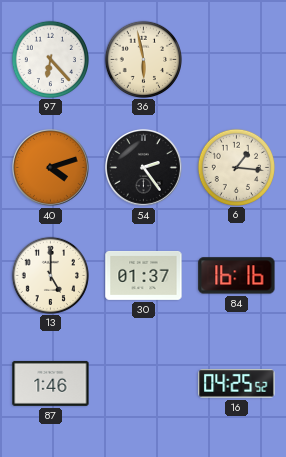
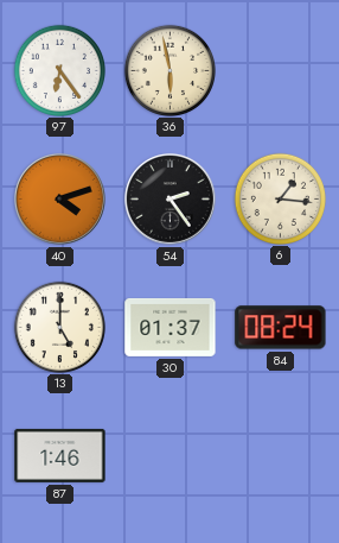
97: 6:23 -> 6:24 (59, 70)
84: 16:16 -> 08:24 (281, 328)
16: 04:25 -> none (237, 384)
